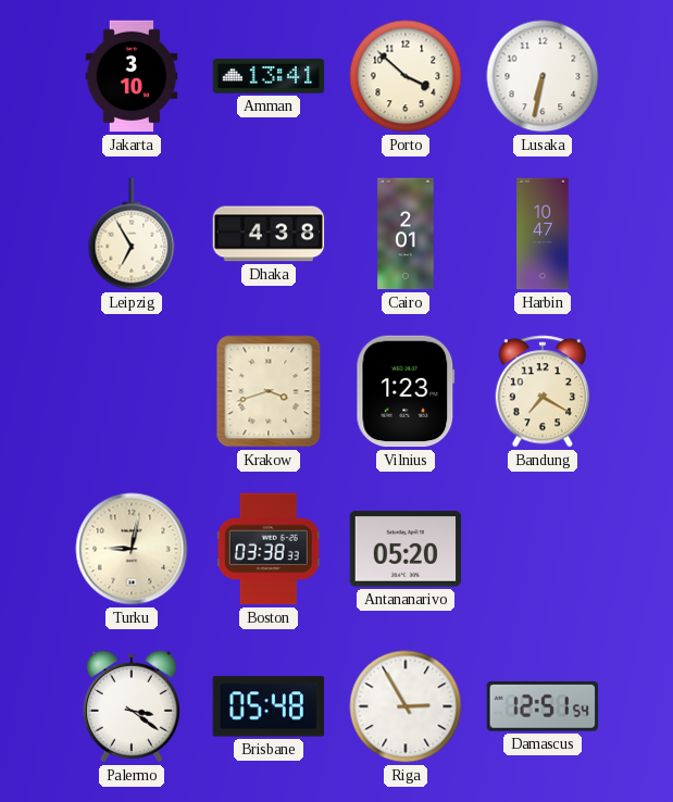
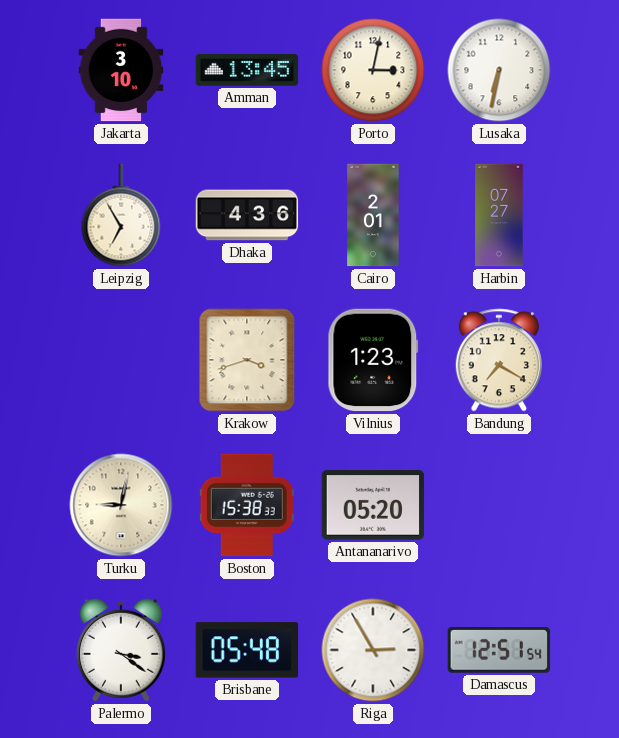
Amman: 13:41 -> 13:45 (247, 70)
Porto: 3:52 -> 3:02 (373, 70)
Dhaka: 4:38 -> 4:36 (247, 215)
Harbin: 10:47 -> 07:27 (499, 215)
Boston: 03:38 -> 15:38 (247, 505)
